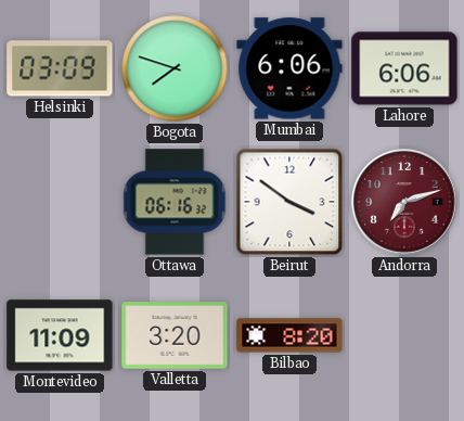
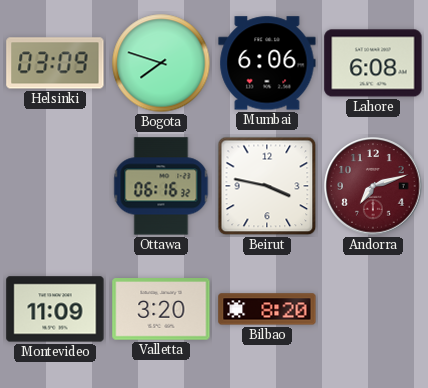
Lahore: 6:06 -> 6:08 (373, 63)
Beirut: 3:51 -> 3:47 (267, 186)
